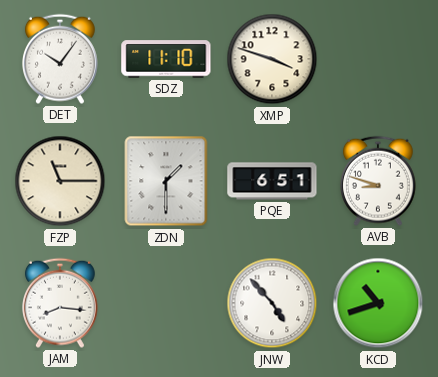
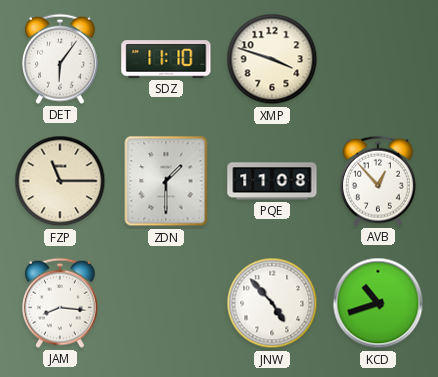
DET: 10:06 -> 6:06 (60, 59)
PQE: 6:51 -> 11:08 (272, 181)
AVB: 8:48 -> 12:53 (378, 181)
